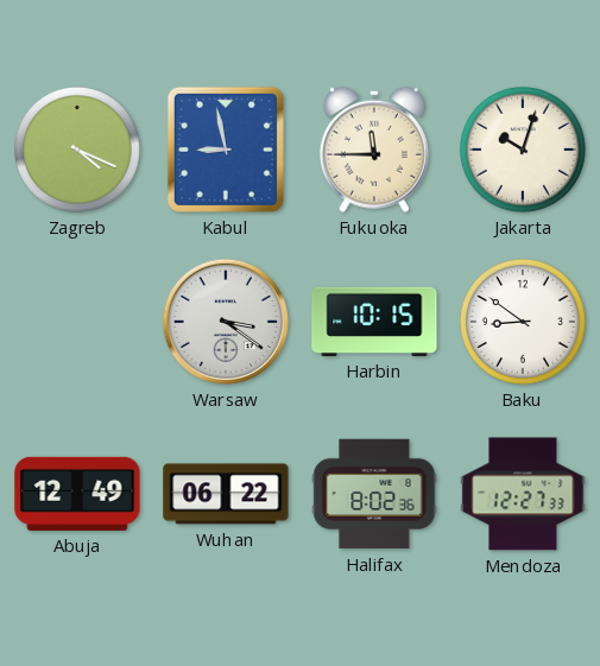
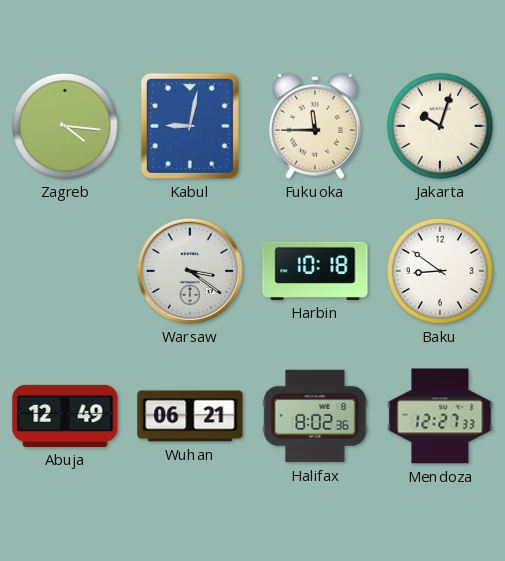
Zagreb: 4:19 -> 4:16 (65, 126)
Kabul: 8:58 -> 9:02 (190, 126)
Harbin: 10:15 -> 10:18 (315, 271)
Wuhan: 06:22 -> 06:21 (190, 416)
